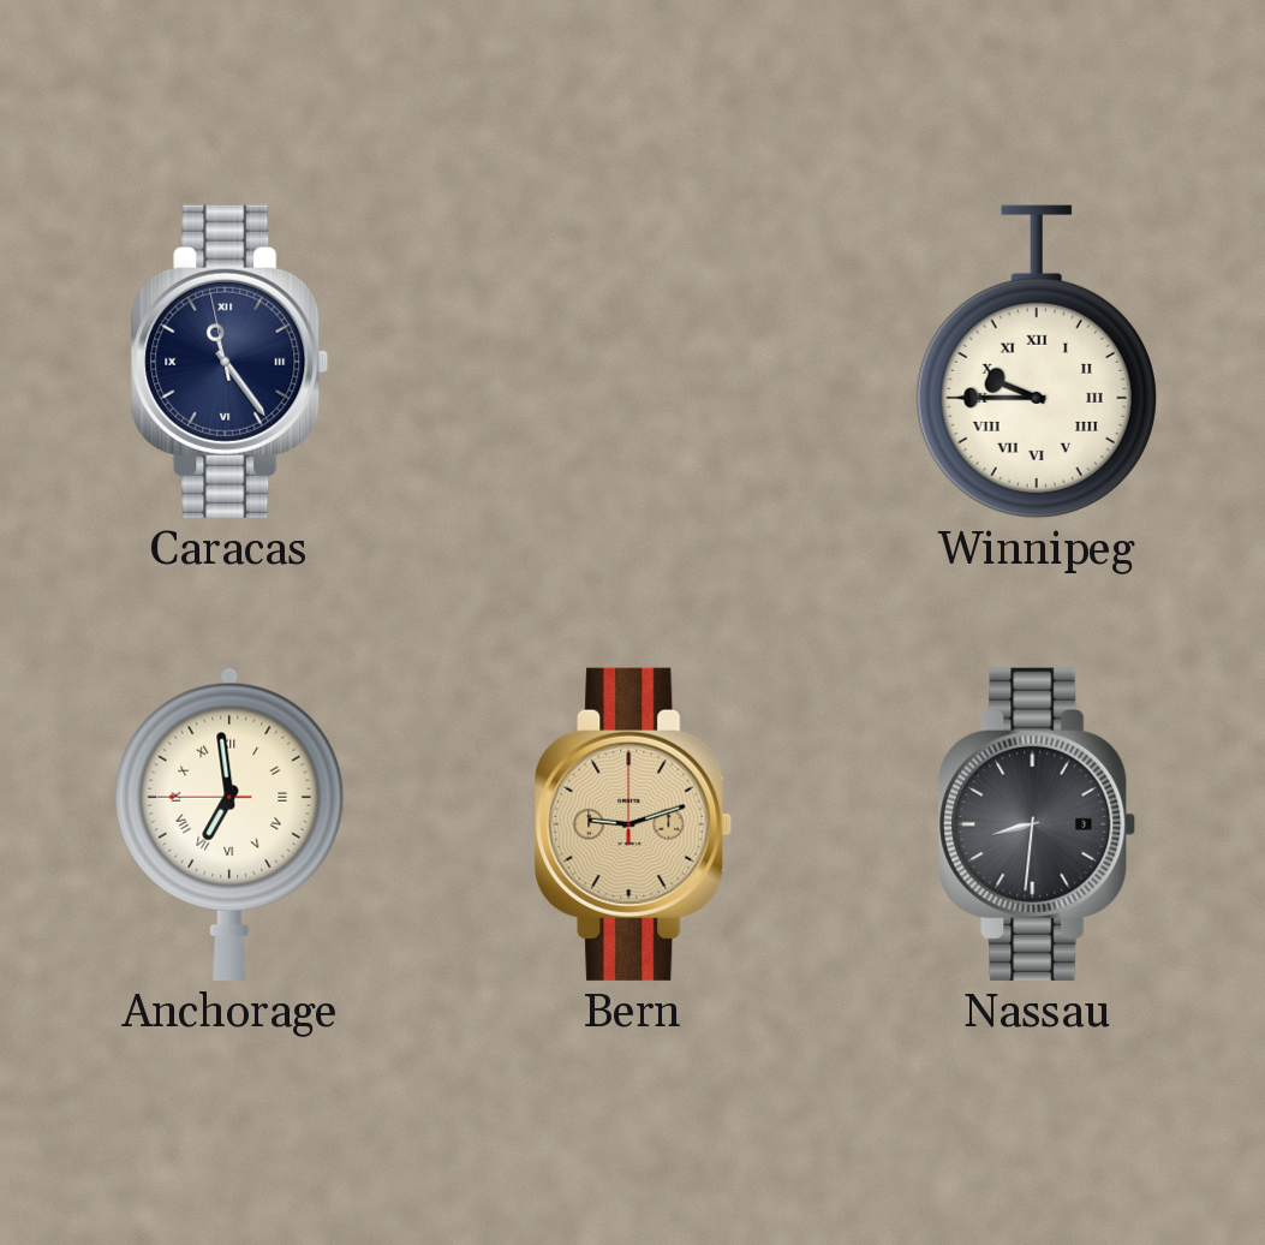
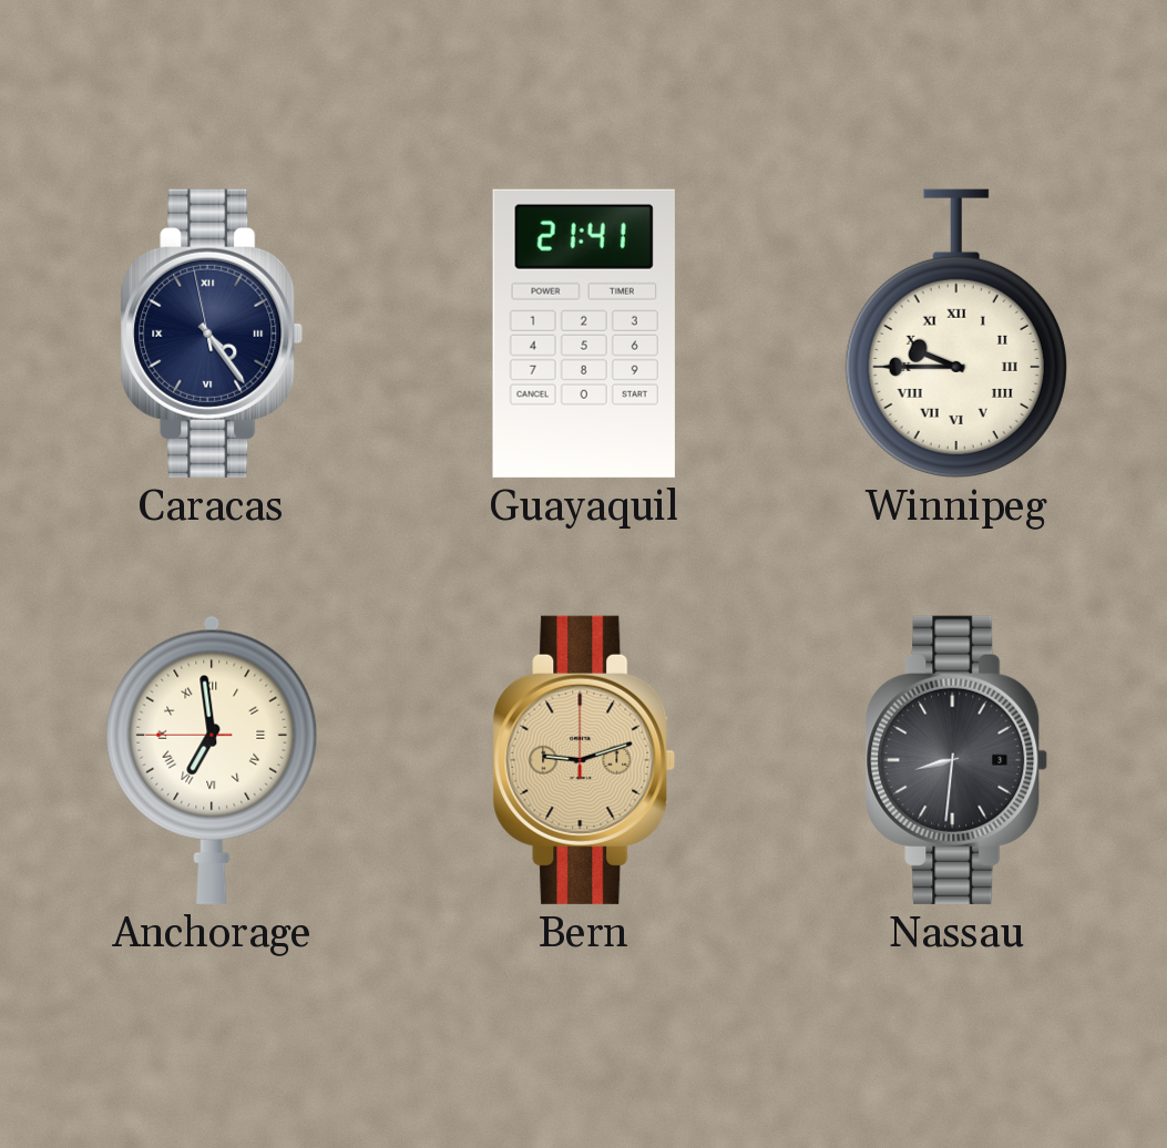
Caracas: 11:23 -> 4:23 (212, 334)
Guayaquil: none -> 21:41 (584, 334)
